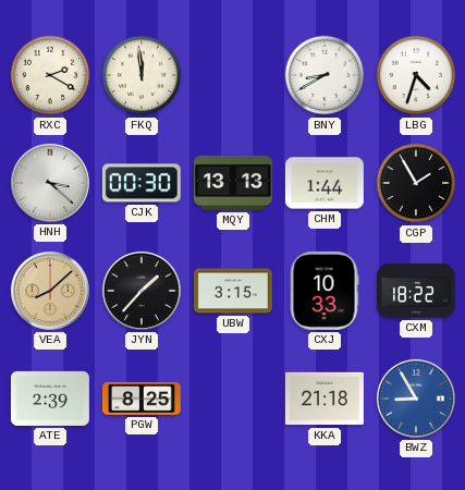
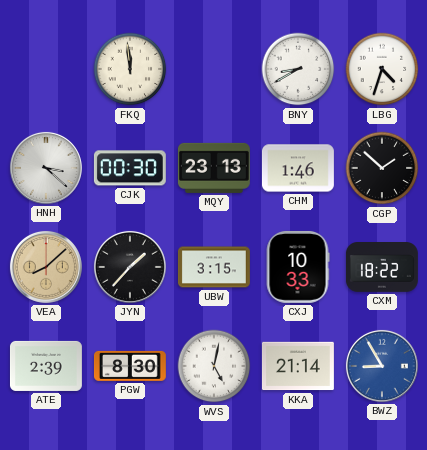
RXC: 2:20 -> none (50, 75)
MQY: 13:13 -> 23:13 (214, 168)
CHM: 1:44 -> 1:46 (298, 168)
CGP: 1:55 -> 1:52 (382, 168)
PGW: 8:25 -> 8:30 (130, 366)
WVS: none -> 5:02 (214, 366)
KKA: 21:18 -> 21:14 (298, 366)
